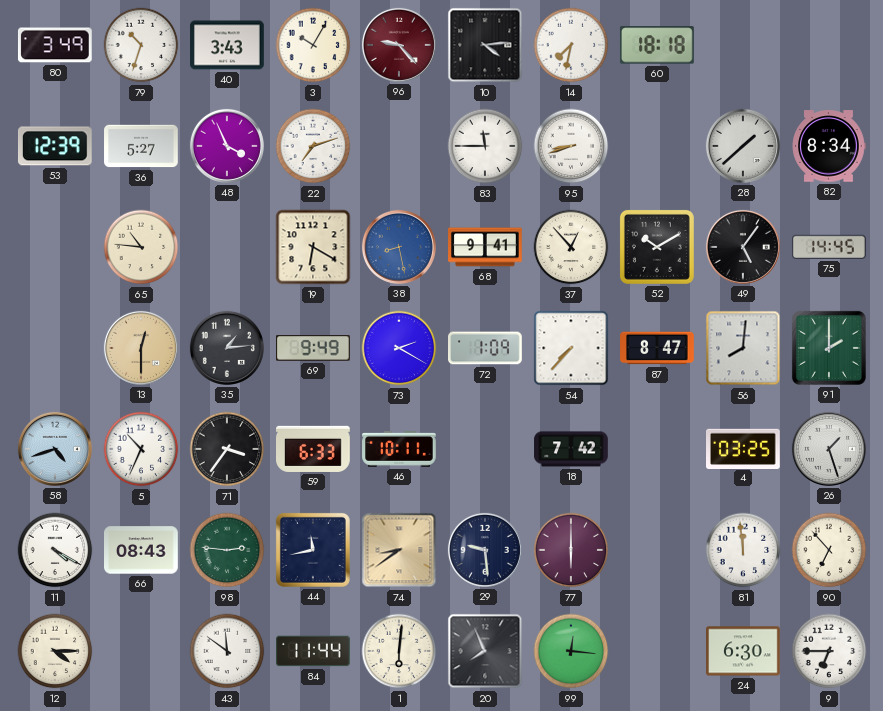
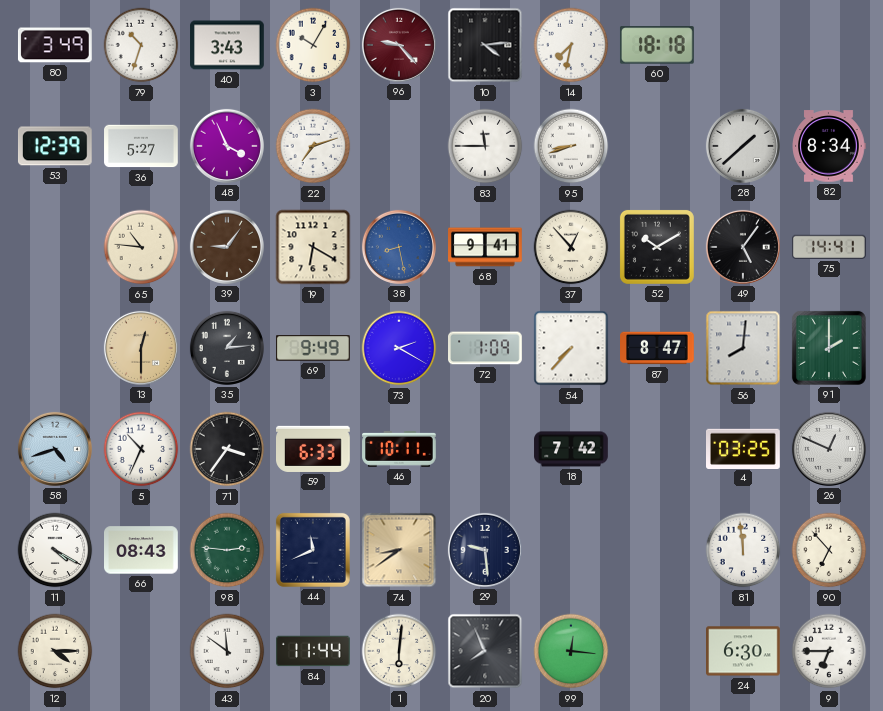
39: none -> 9:06 (227, 247)
75: 14:45 -> 14:41 (829, 247)
26: 1:27 -> 12:49 (829, 449)
44: 11:43 -> 11:41 (313, 550)
77: 6:00 -> none (571, 550)
